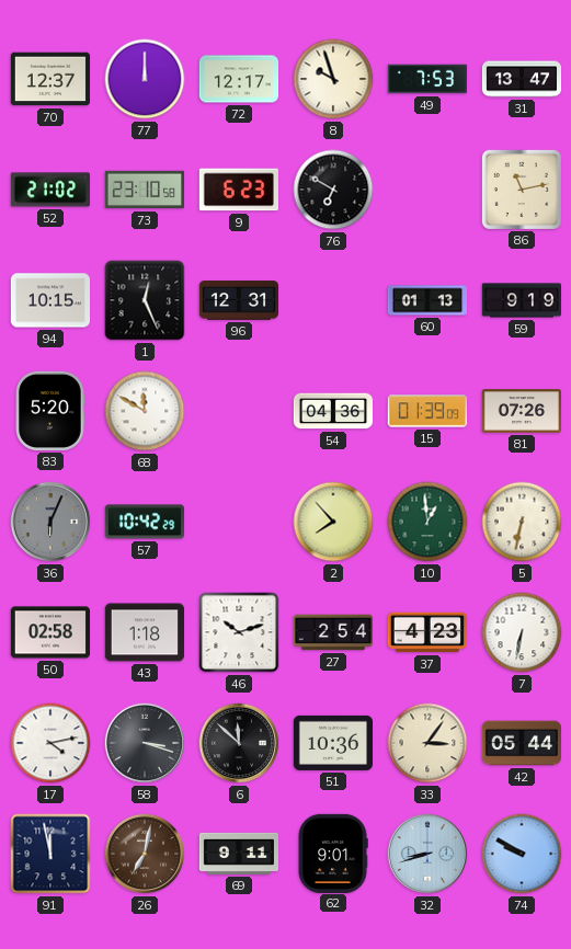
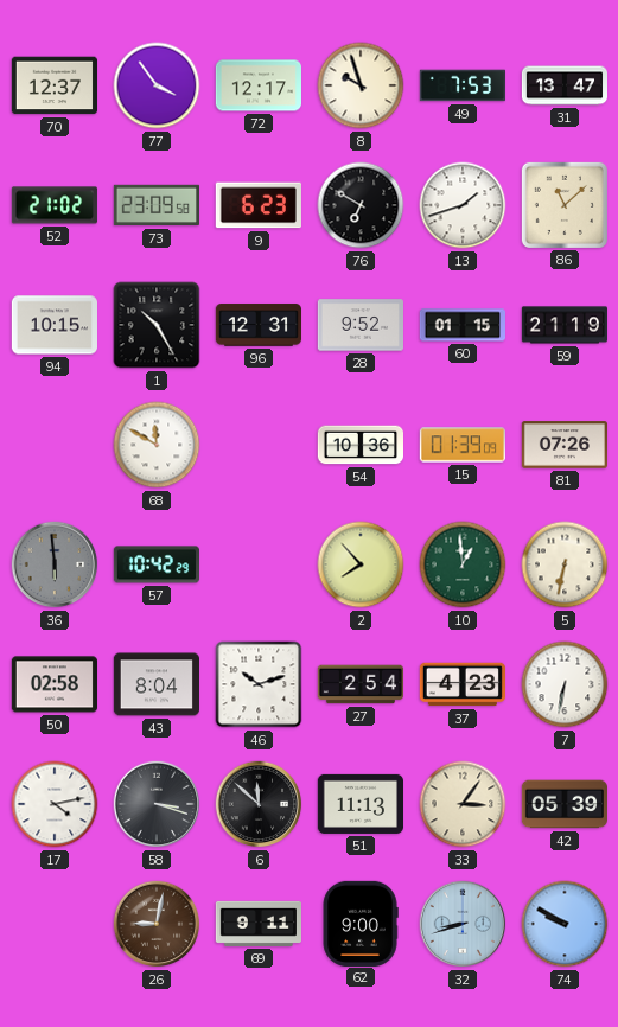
77: 12:00 -> 3:54 (157, 85)
73: 23:10 -> 23:09 (155, 205)
13: none -> 1:42 (463, 205)
86: 11:13 -> 11:08 (565, 205)
1: 12:26 -> 10:25 (157, 325)
28: none -> 9:52 (359, 325)
60: 01:13 -> 01:15 (461, 325)
59: 9:19 -> 21:19 (563, 325)
83: 5:20 -> none (50, 411)
54: 04:36 -> 10:36 (359, 445)
36: 6:04 -> 5:59 (55, 564)
43: 1:18 -> 8:04 (155, 684)
51: 10:36 -> 11:13 (359, 804)
42: 05:44 -> 05:39 (563, 804)
91: 11:58 -> none (50, 854)
26: 7:02 -> 9:02 (157, 924)
62: 9:01 -> 9:00 (361, 923)
